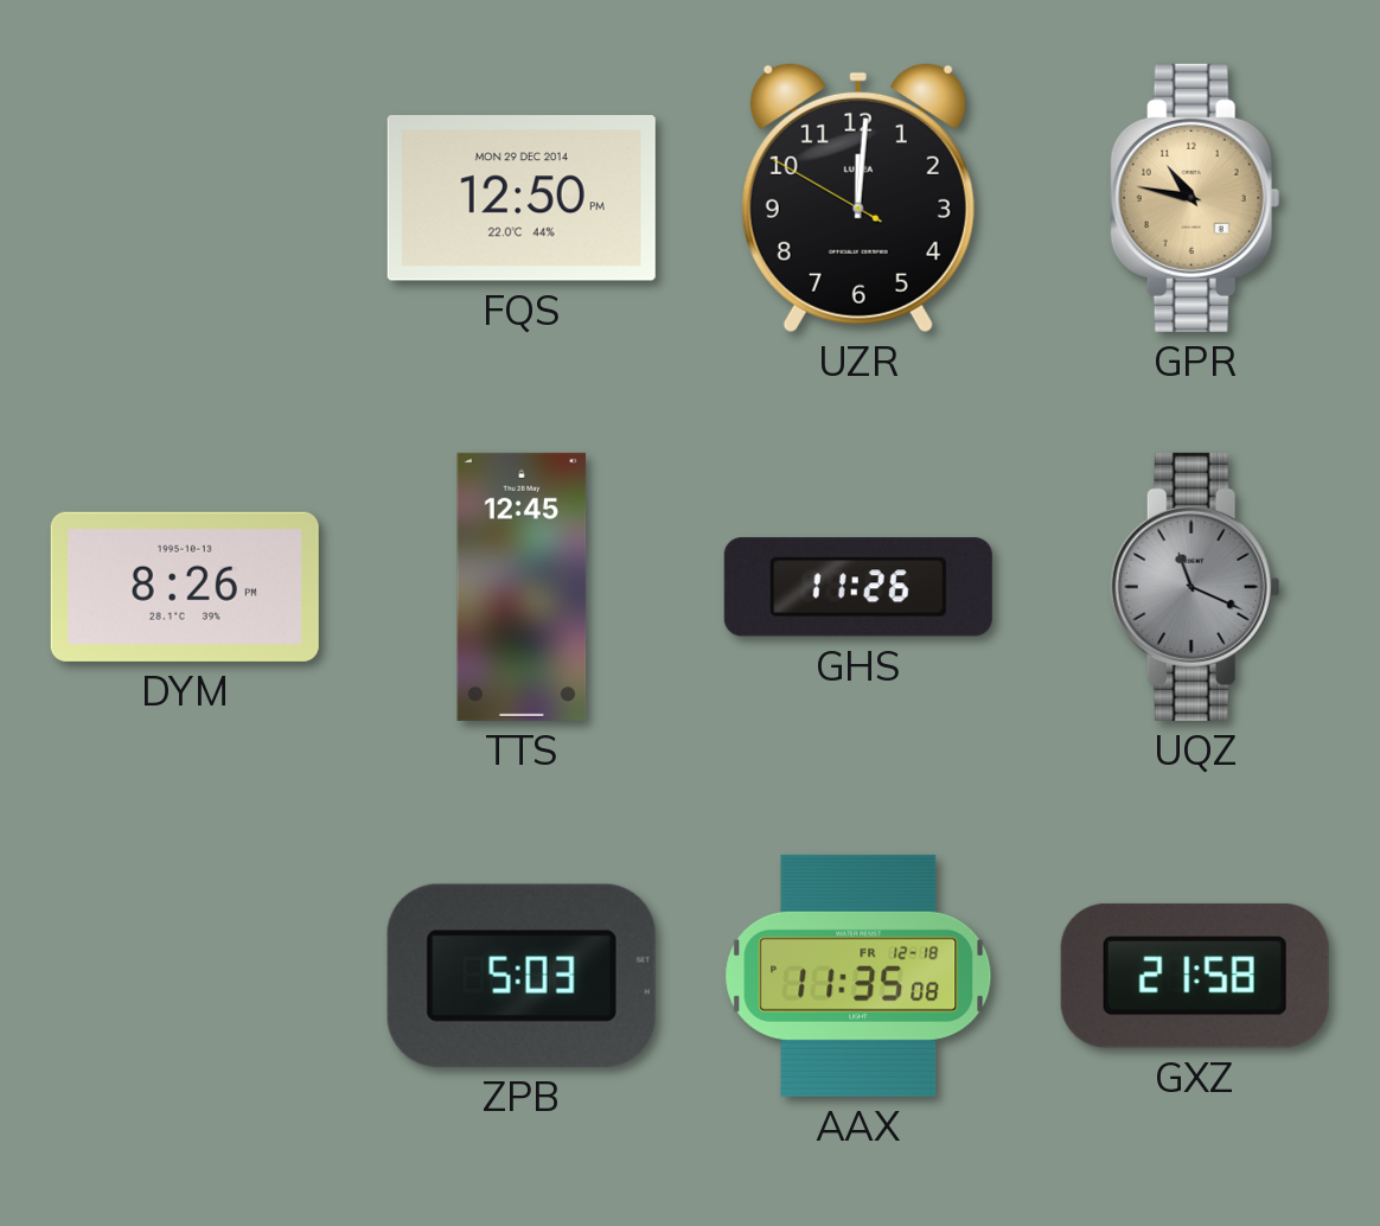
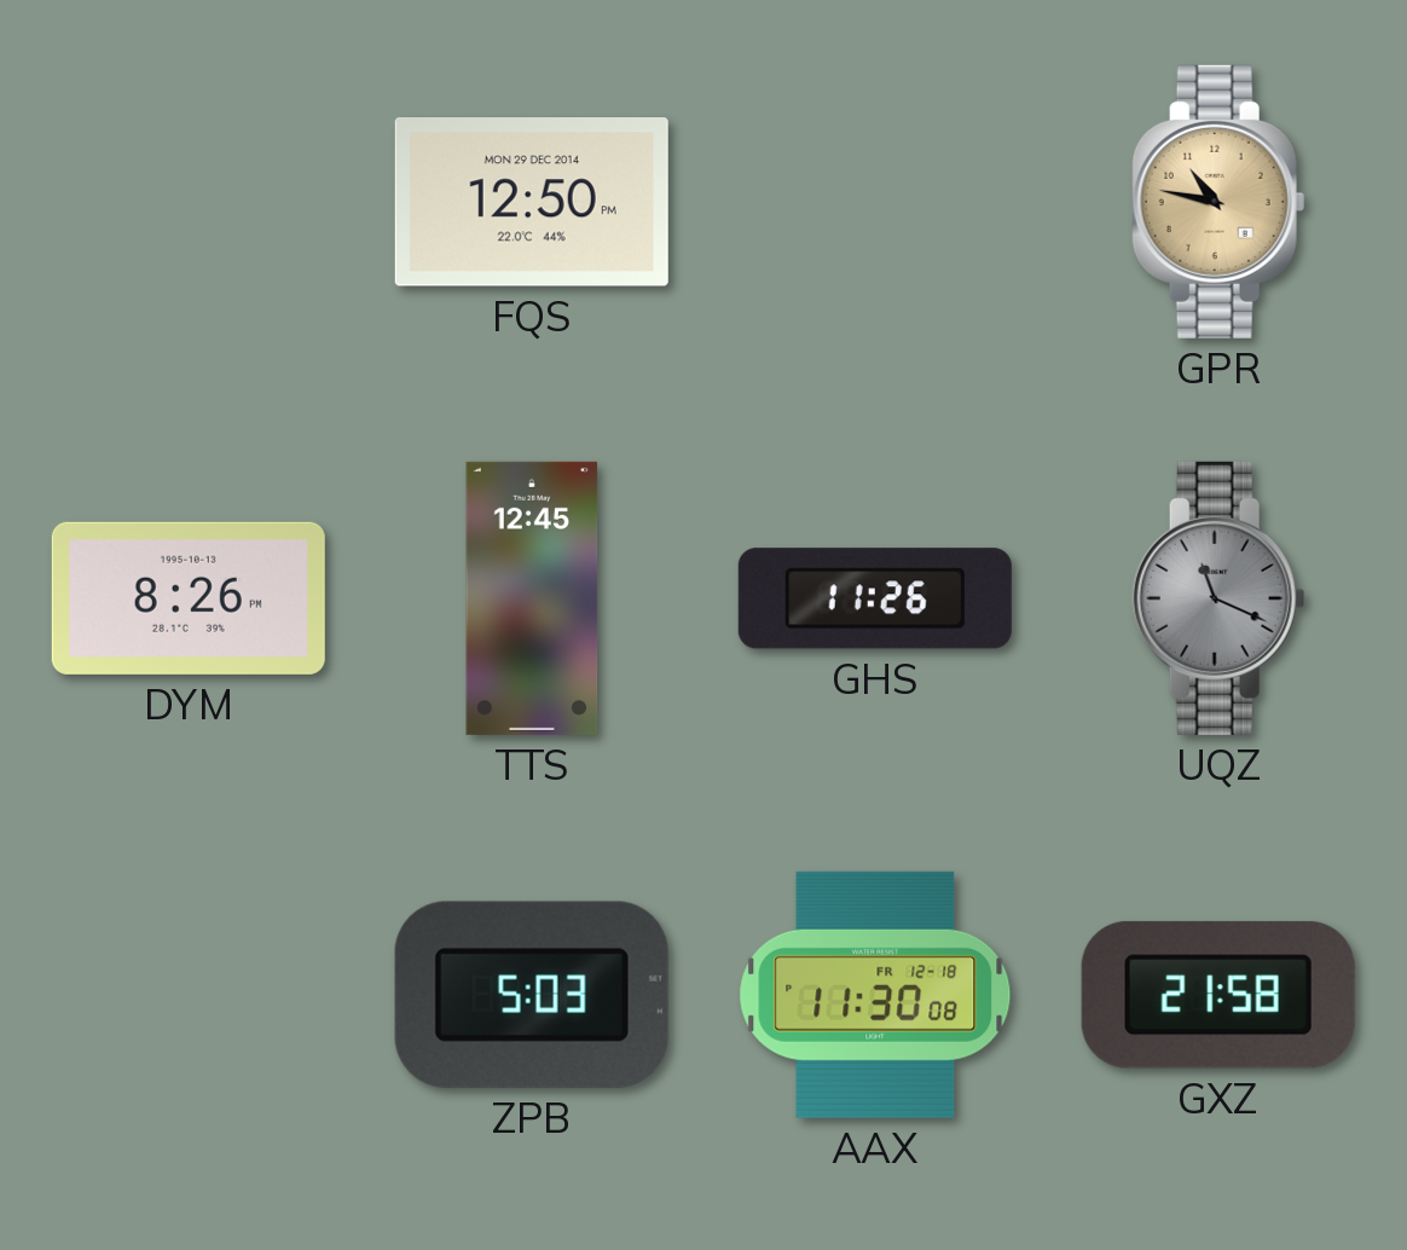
UZR: 12:00 -> none (858, 197)
AAX: 11:35 -> 11:30 (875, 995)
